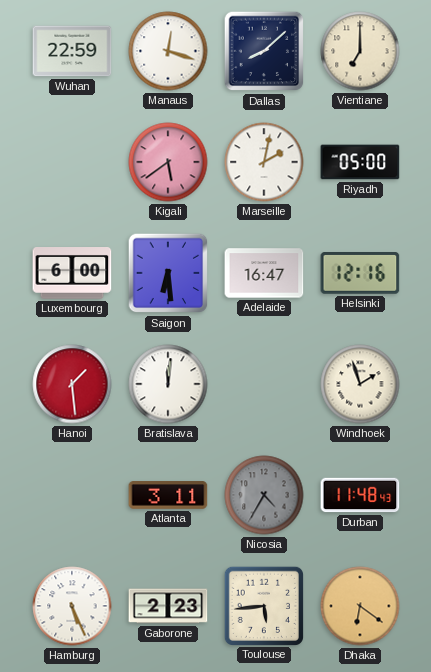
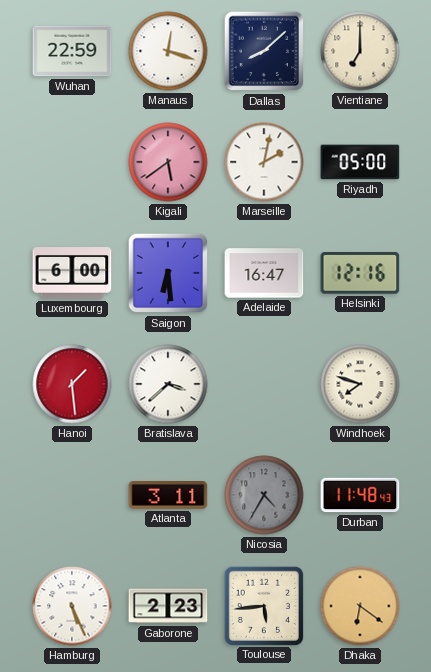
Bratislava: 12:01 -> 3:38 (168, 384)
Windhoek: 1:57 -> 7:48 (360, 384)
